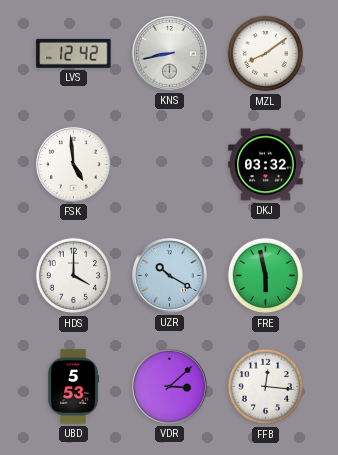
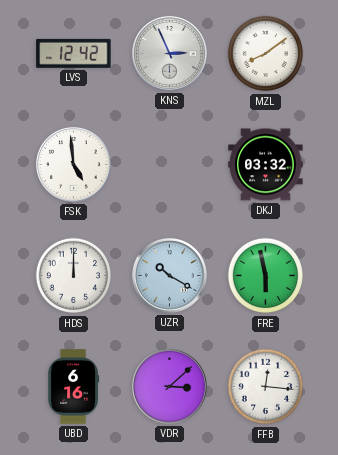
KNS: 8:43 -> 2:56 (169, 53)
HDS: 4:00 -> 12:00 (74, 276)
UBD: 5:53 -> 6:16 (74, 387)
